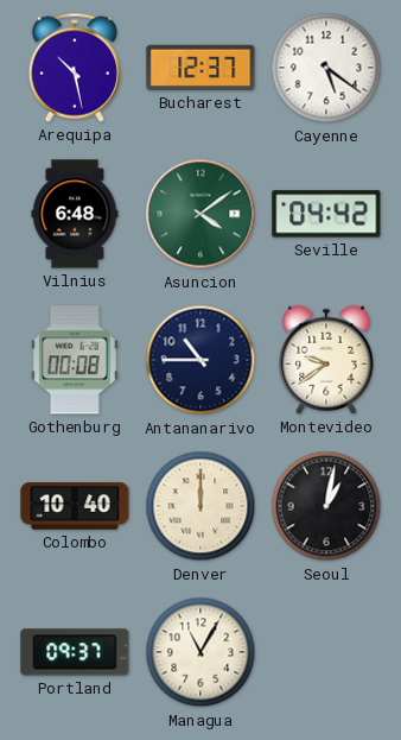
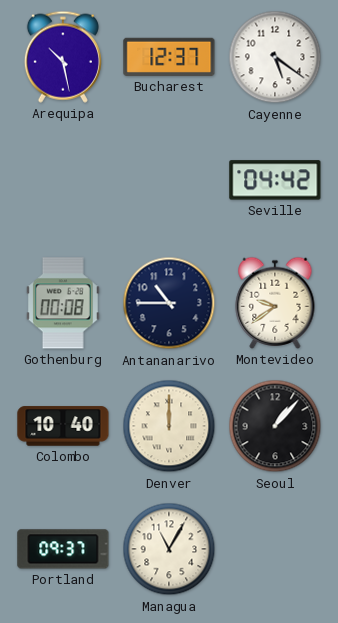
Vilnius: 6:48 -> none (75, 214)
Asuncion: 4:09 -> none (200, 214)
Seoul: 1:02 -> 1:07 (275, 426)
